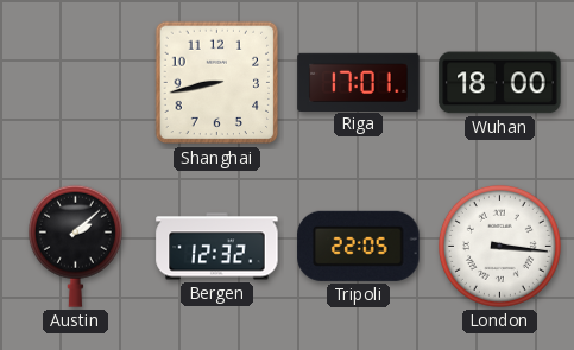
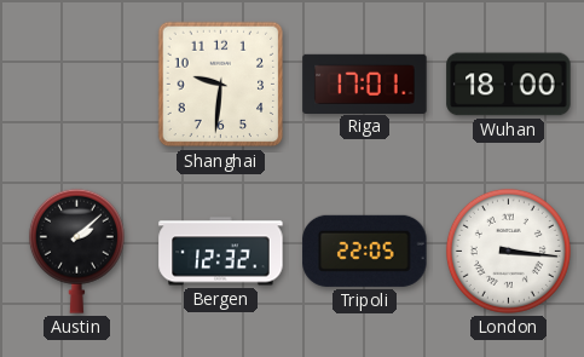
Shanghai: 8:43 -> 9:31 (221, 85)
